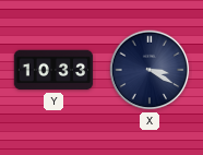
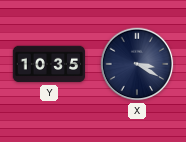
Y: 10:33 -> 10:35 (49, 64)
